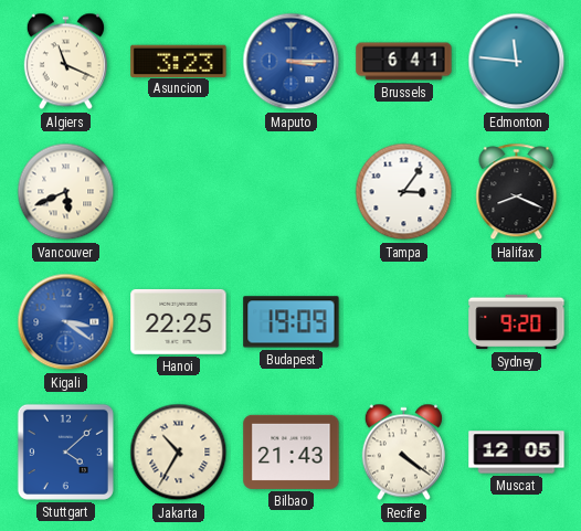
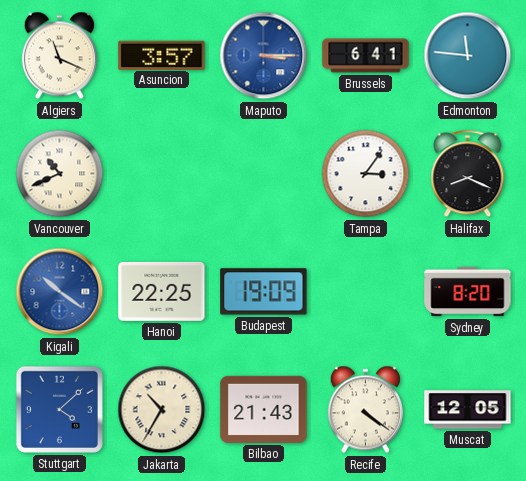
Asuncion: 3:23 -> 3:57 (162, 55)
Vancouver: 5:41 -> 10:41 (60, 174)
Kigali: 3:21 -> 10:21 (60, 292)
Sydney: 9:20 -> 8:20 (468, 292)
